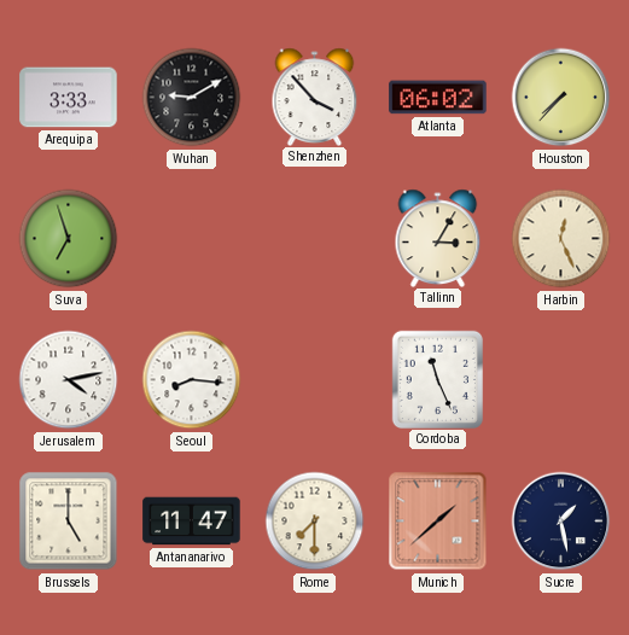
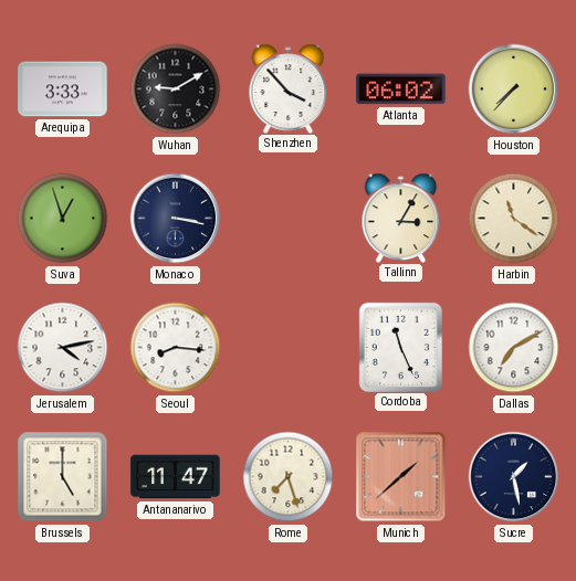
Suva: 6:57 -> 12:57 (63, 219)
Monaco: none -> 3:17 (176, 219)
Harbin: 12:26 -> 11:21 (514, 219)
Dallas: none -> 7:10 (514, 348)
Rome: 7:30 -> 7:27 (289, 477)
